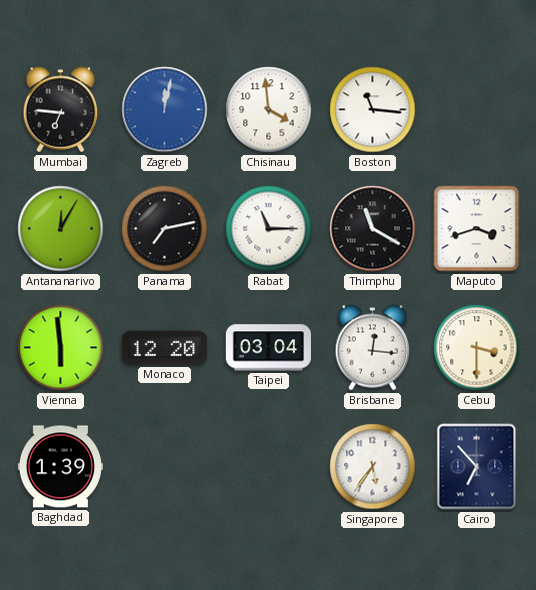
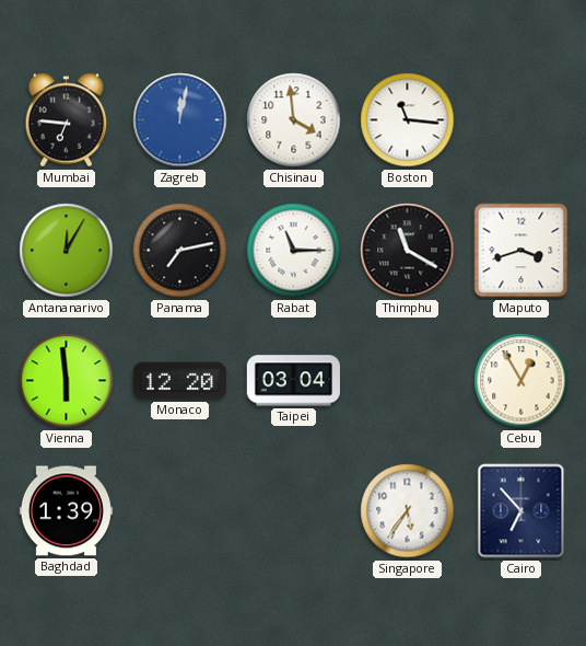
Brisbane: 12:16 -> none (373, 348)
Cebu: 3:30 -> 12:55 (521, 381)
